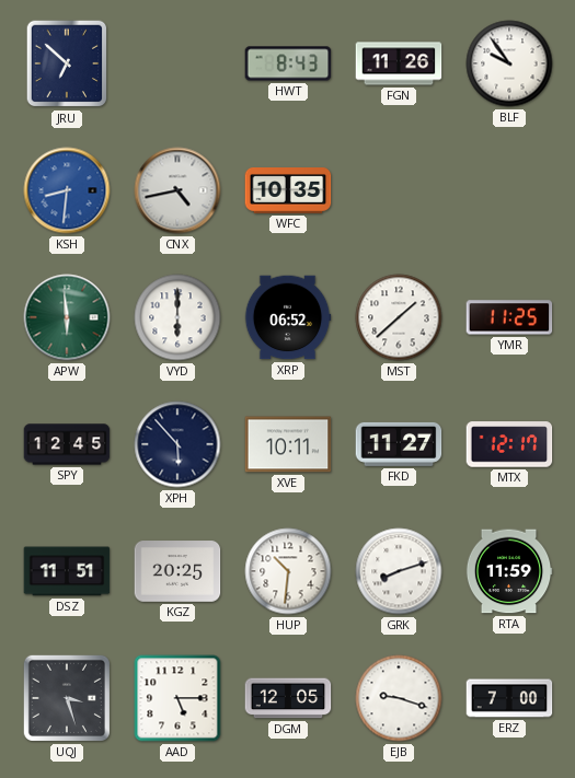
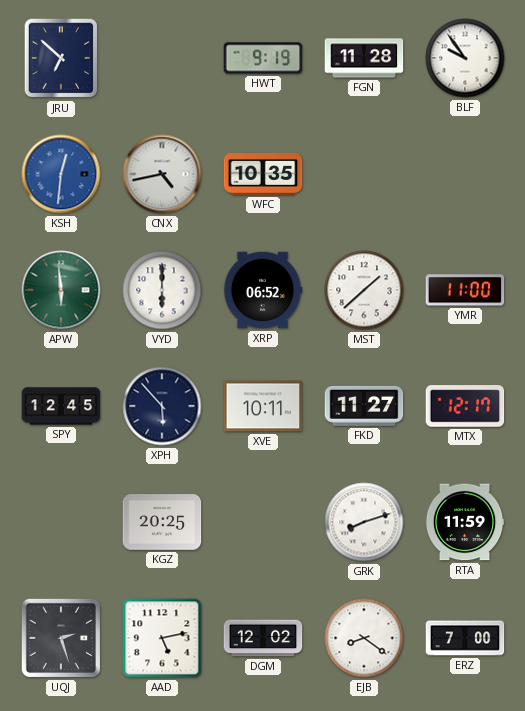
HWT: 8:43 -> 9:19 (263, 58)
FGN: 11:26 -> 11:28 (364, 58)
KSH: 8:31 -> 12:31 (61, 174)
YMR: 11:25 -> 11:00 (465, 290)
DSZ: 11:51 -> none (67, 571)
HUP: 10:31 -> none (288, 571)
UQJ: 3:27 -> 2:27 (61, 638)
AAD: 5:15 -> 5:13 (162, 638)
DGM: 12:05 -> 12:02 (263, 638)
EJB: 9:18 -> 8:21 (364, 638)
